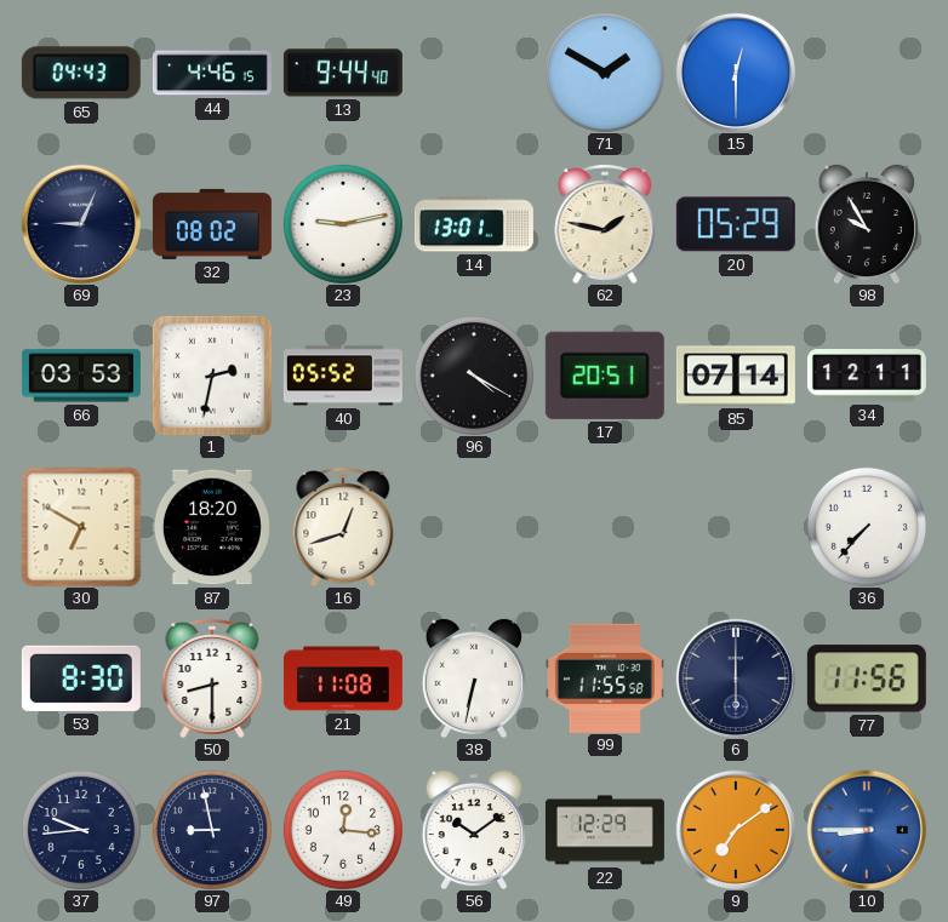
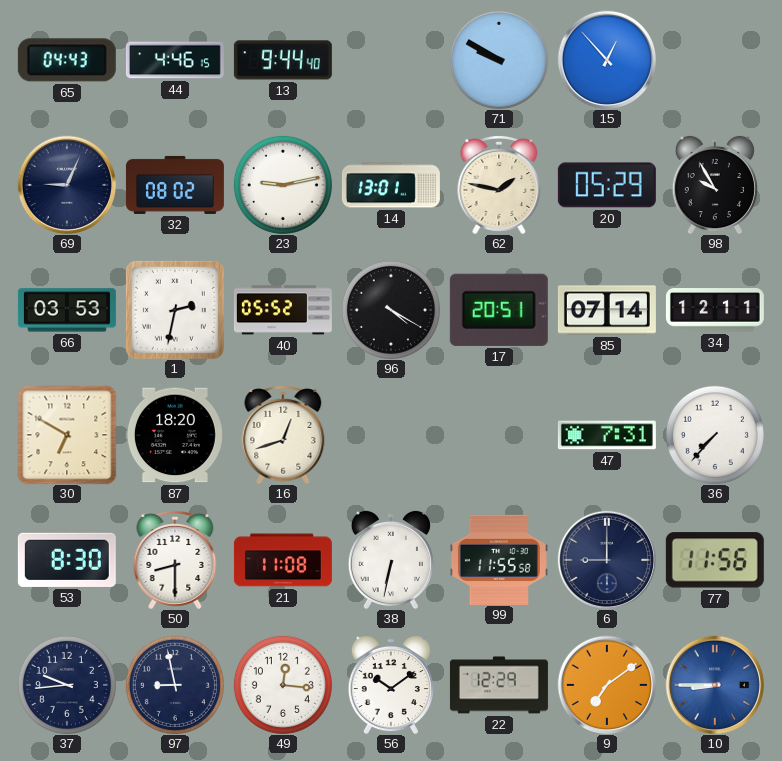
71: 1:50 -> 9:50 (499, 60)
15: 12:30 -> 12:53 (606, 59)
47: none -> 7:31 (607, 435)
6: 6:00 -> 9:00 (606, 559)
